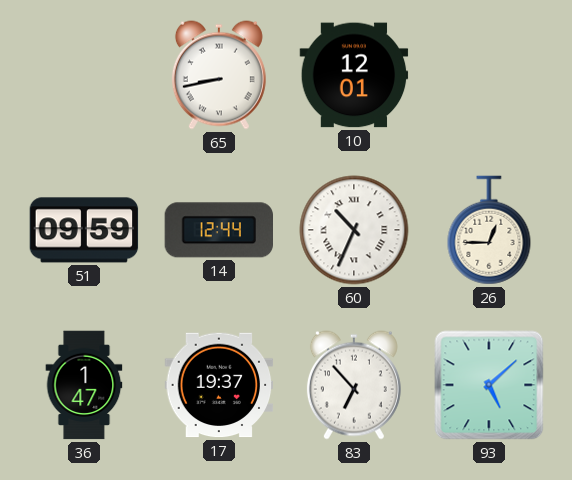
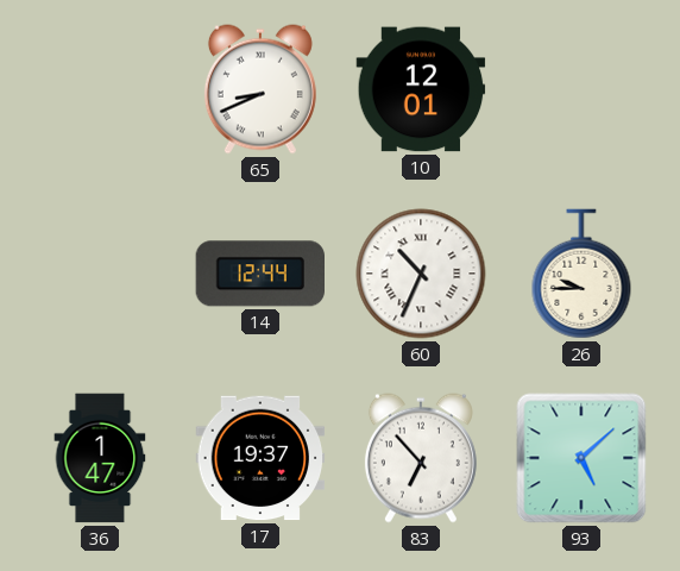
65: 8:43 -> 8:41 (260, 89)
51: 09:59 -> none (84, 230)
26: 12:45 -> 9:45 (581, 274)
